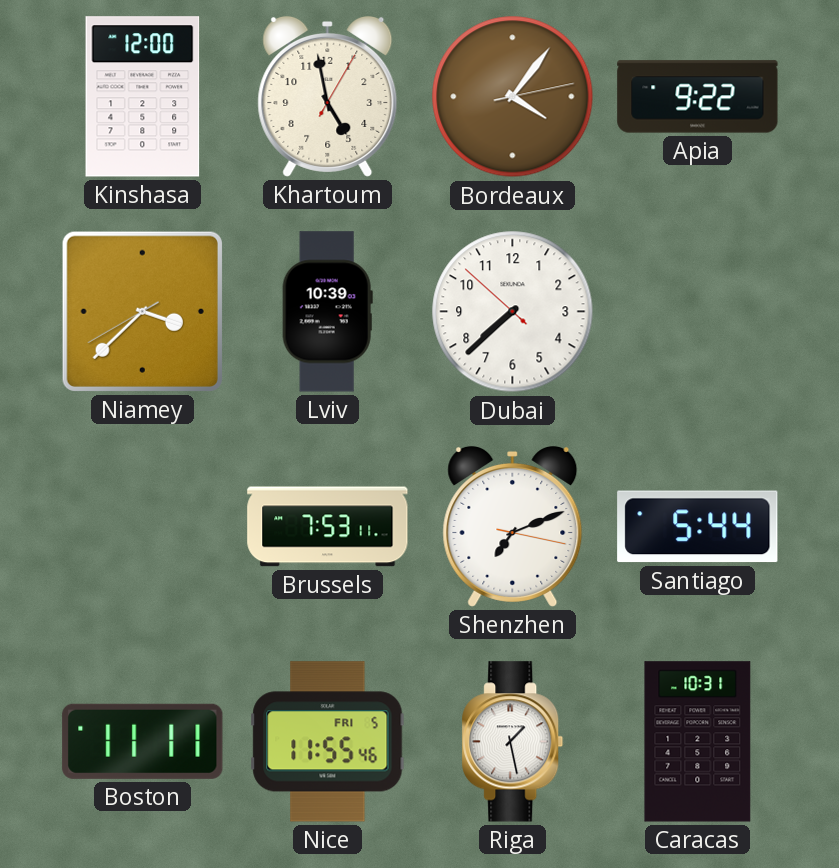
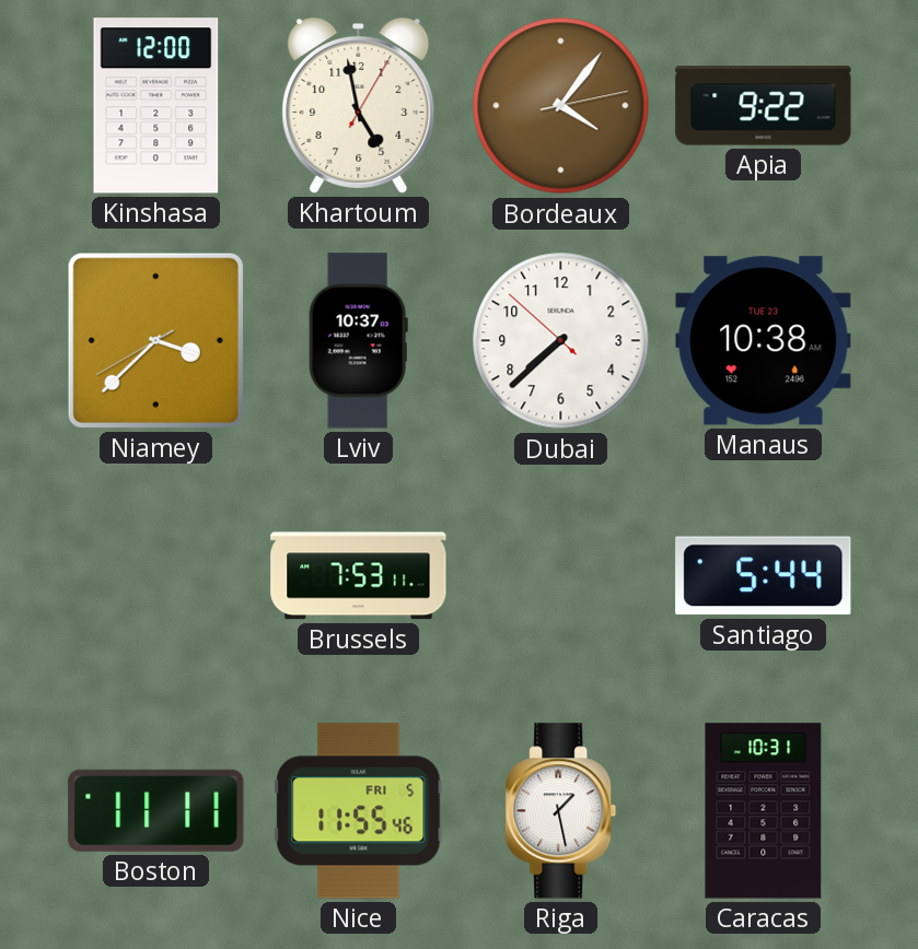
Lviv: 10:39 -> 10:37 (358, 341)
Manaus: none -> 10:38 (764, 341)
Shenzhen: 7:11 -> none (513, 526)
